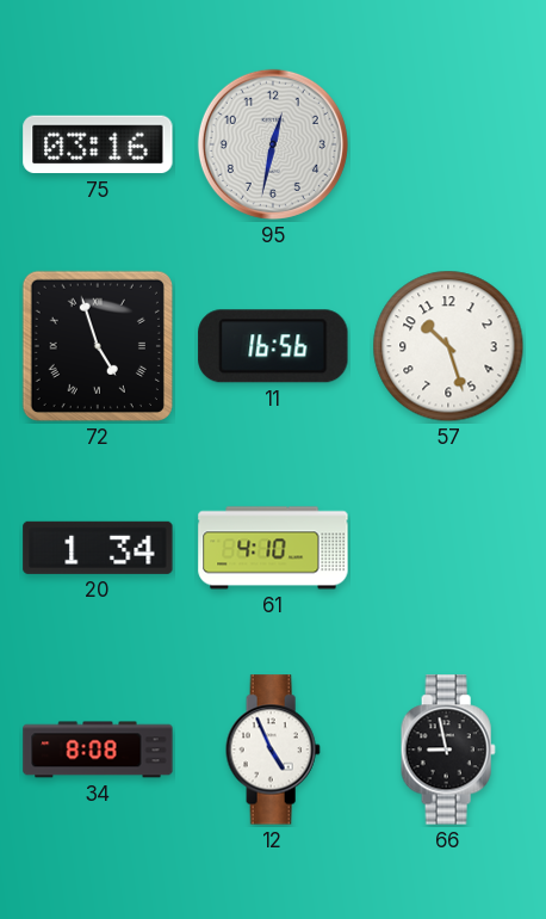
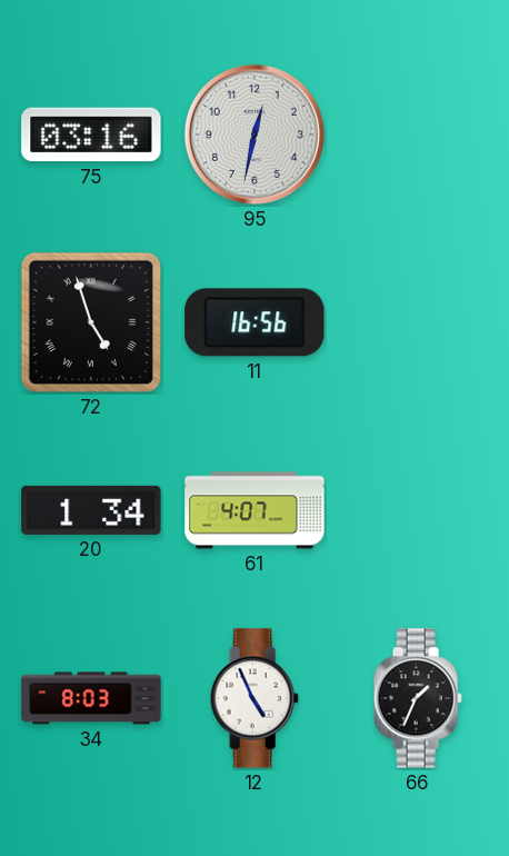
57: 10:27 -> none (448, 346)
61: 4:10 -> 4:07 (255, 510)
34: 8:08 -> 8:03 (91, 698)
66: 8:58 -> 1:34 (418, 698)
